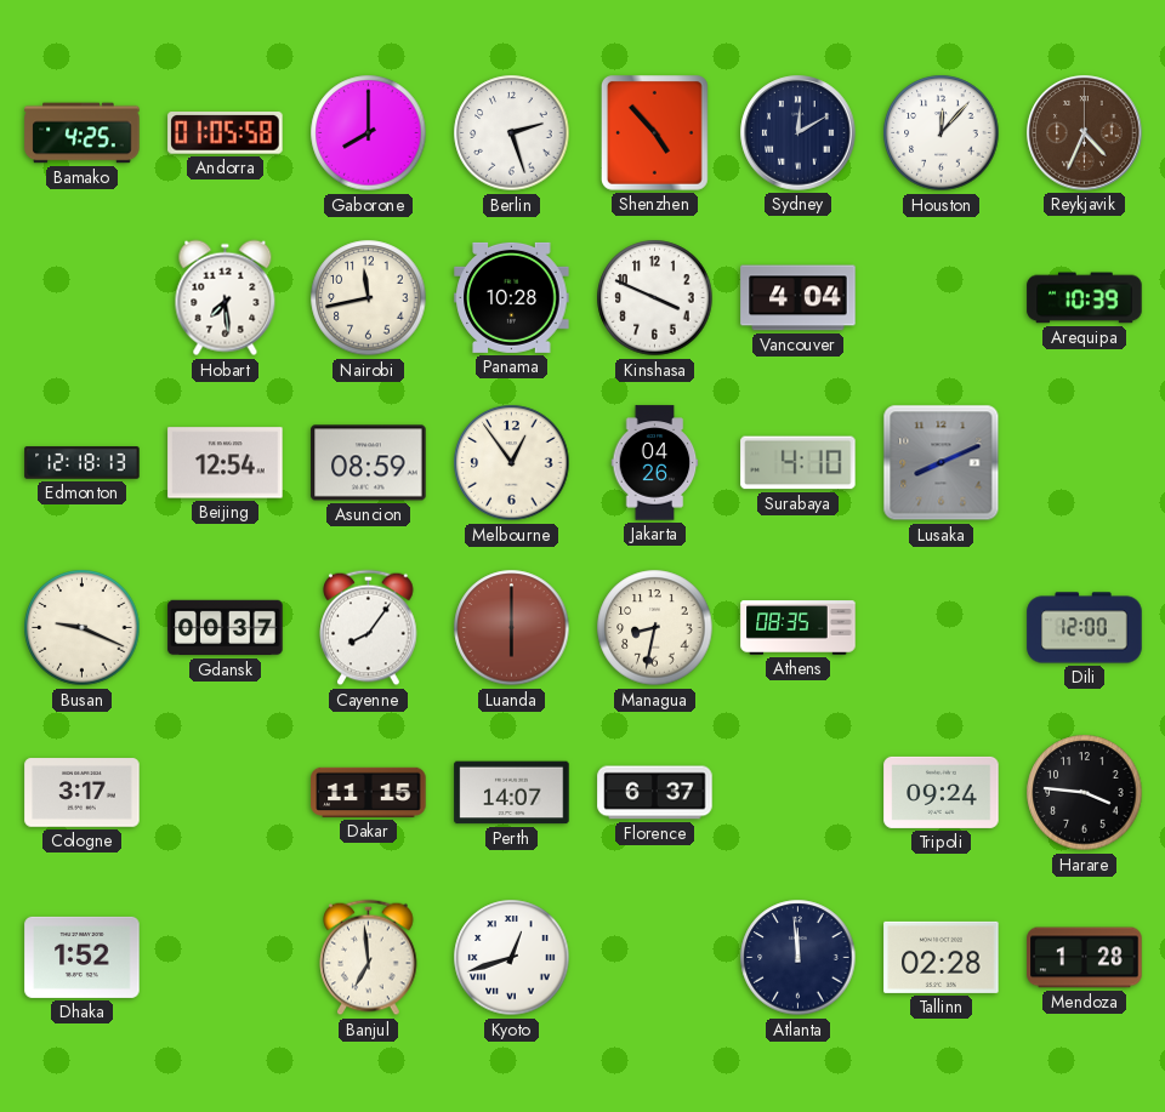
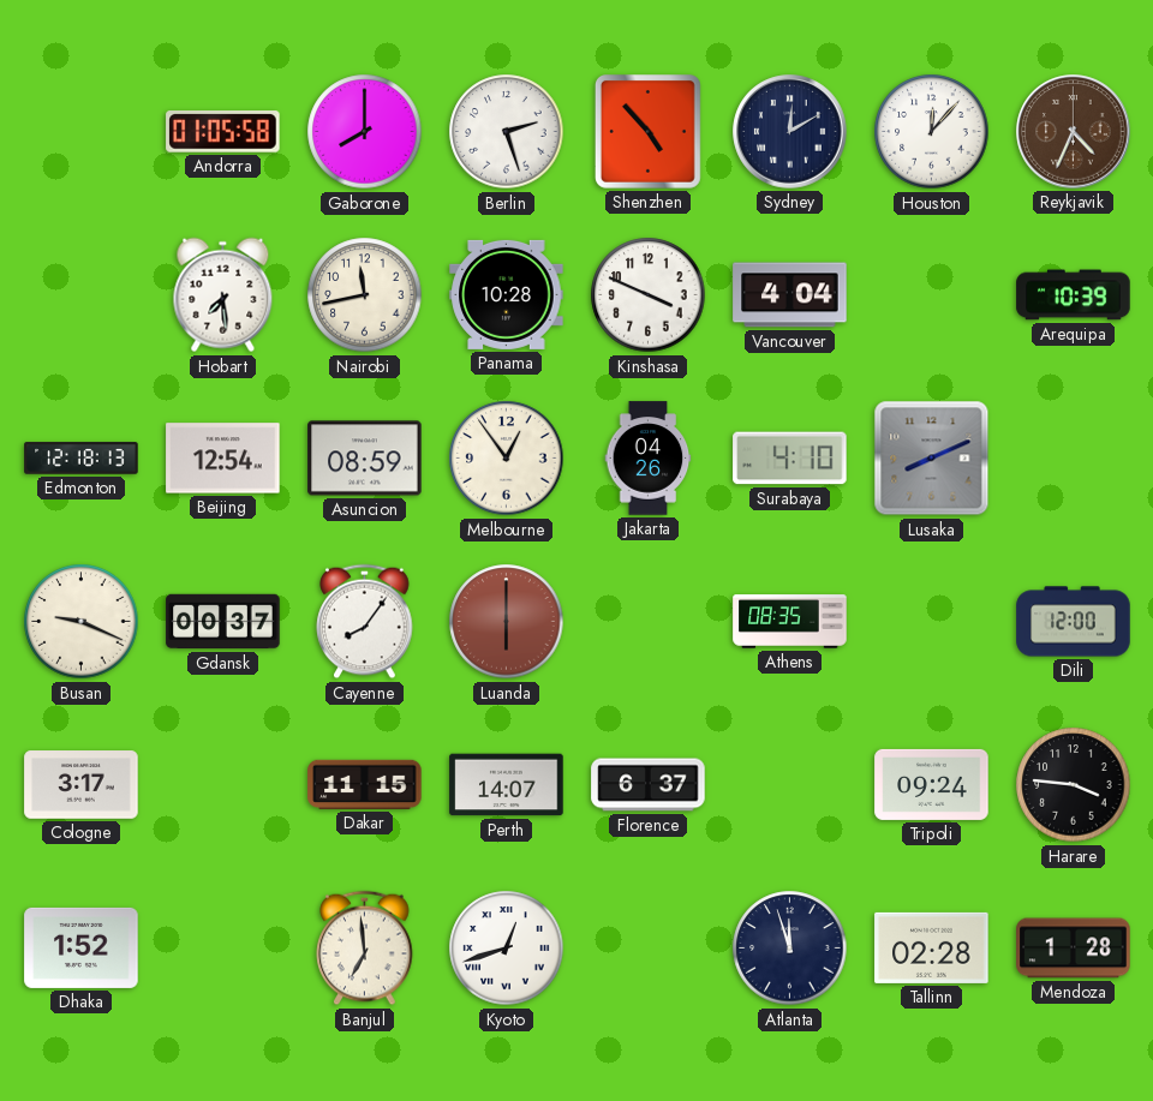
Bamako: 4:25 -> none (83, 133)
Managua: 8:32 -> none (655, 628)
Atlanta: 11:59 -> 11:57 (790, 949)
